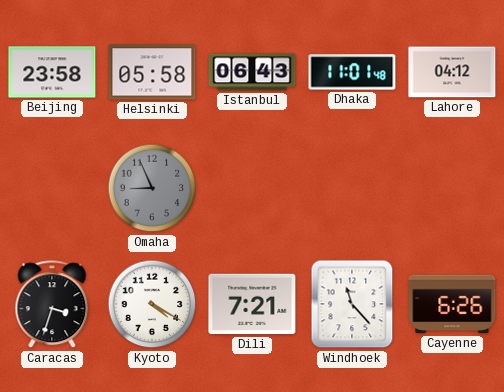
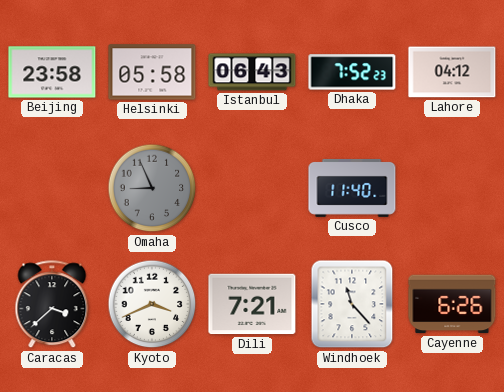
Dhaka: 11:01 -> 7:52 (352, 72)
Cusco: none -> 11:40 (352, 188)
Caracas: 3:33 -> 3:38 (52, 305)
Kyoto: 4:20 -> 3:41 (152, 304)
